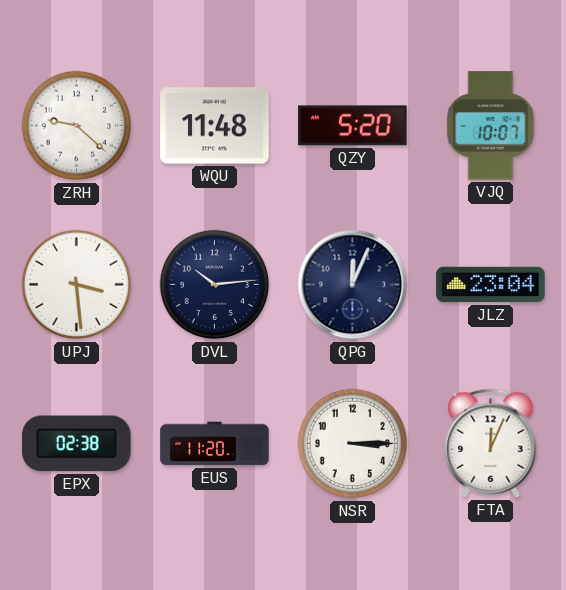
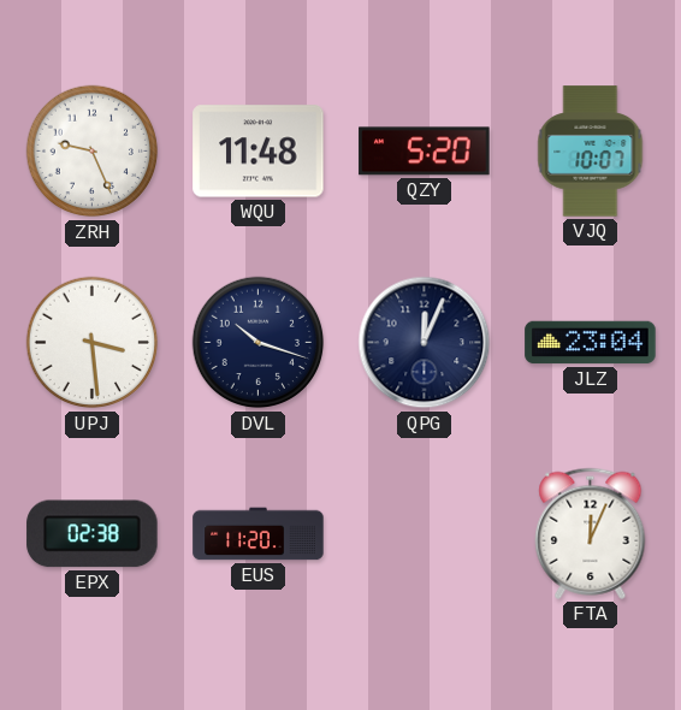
ZRH: 9:22 -> 9:26 (93, 152)
DVL: 10:14 -> 10:18 (259, 343)
NSR: 3:15 -> none (353, 444)
